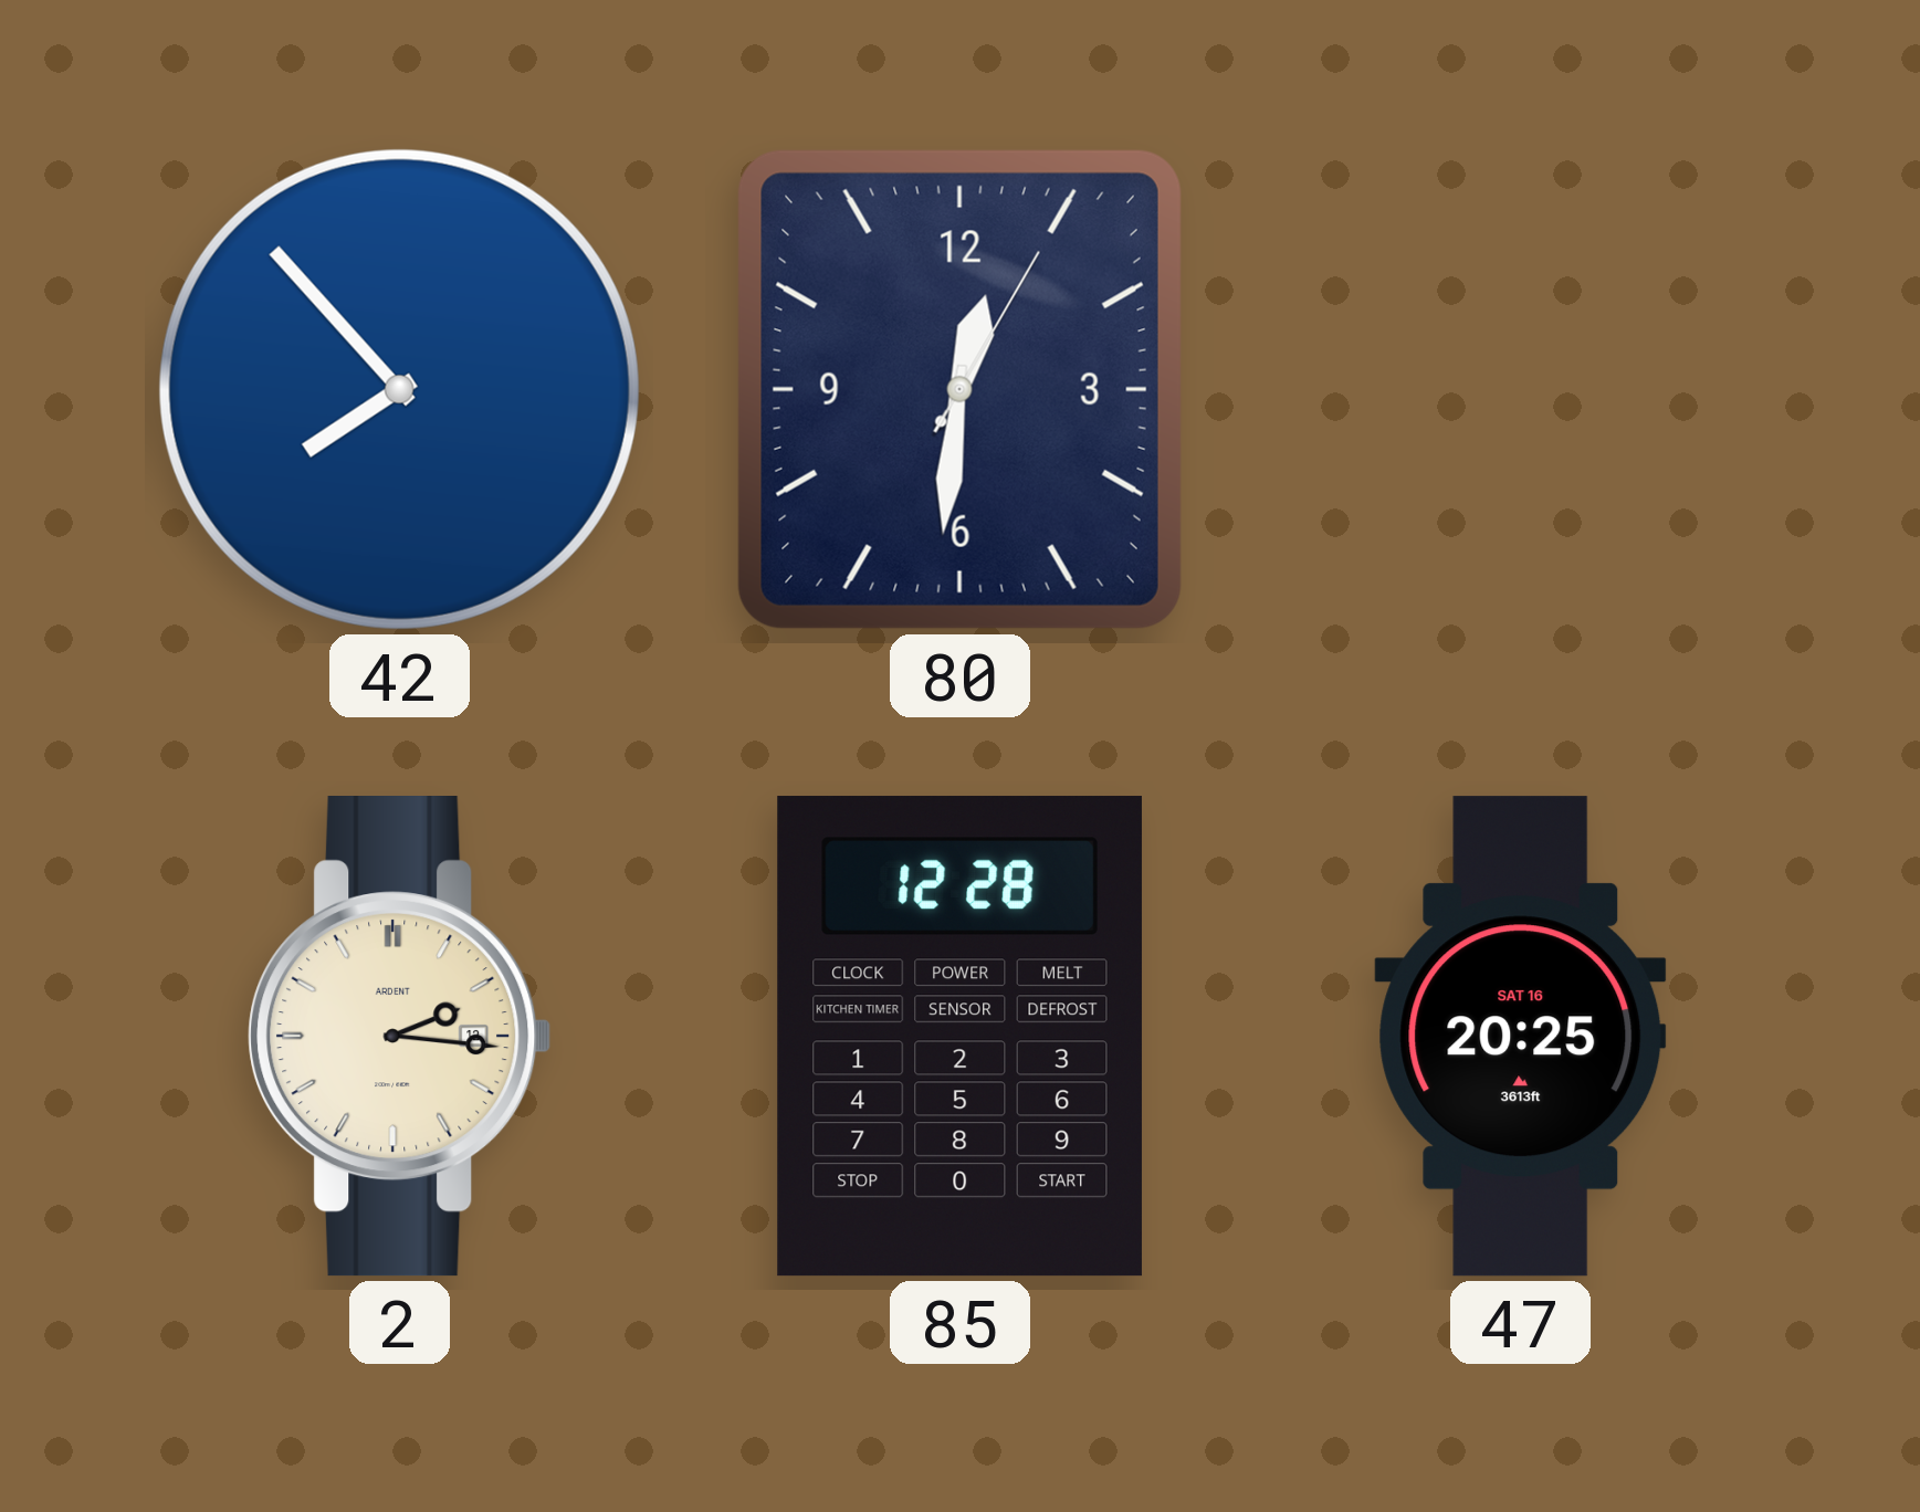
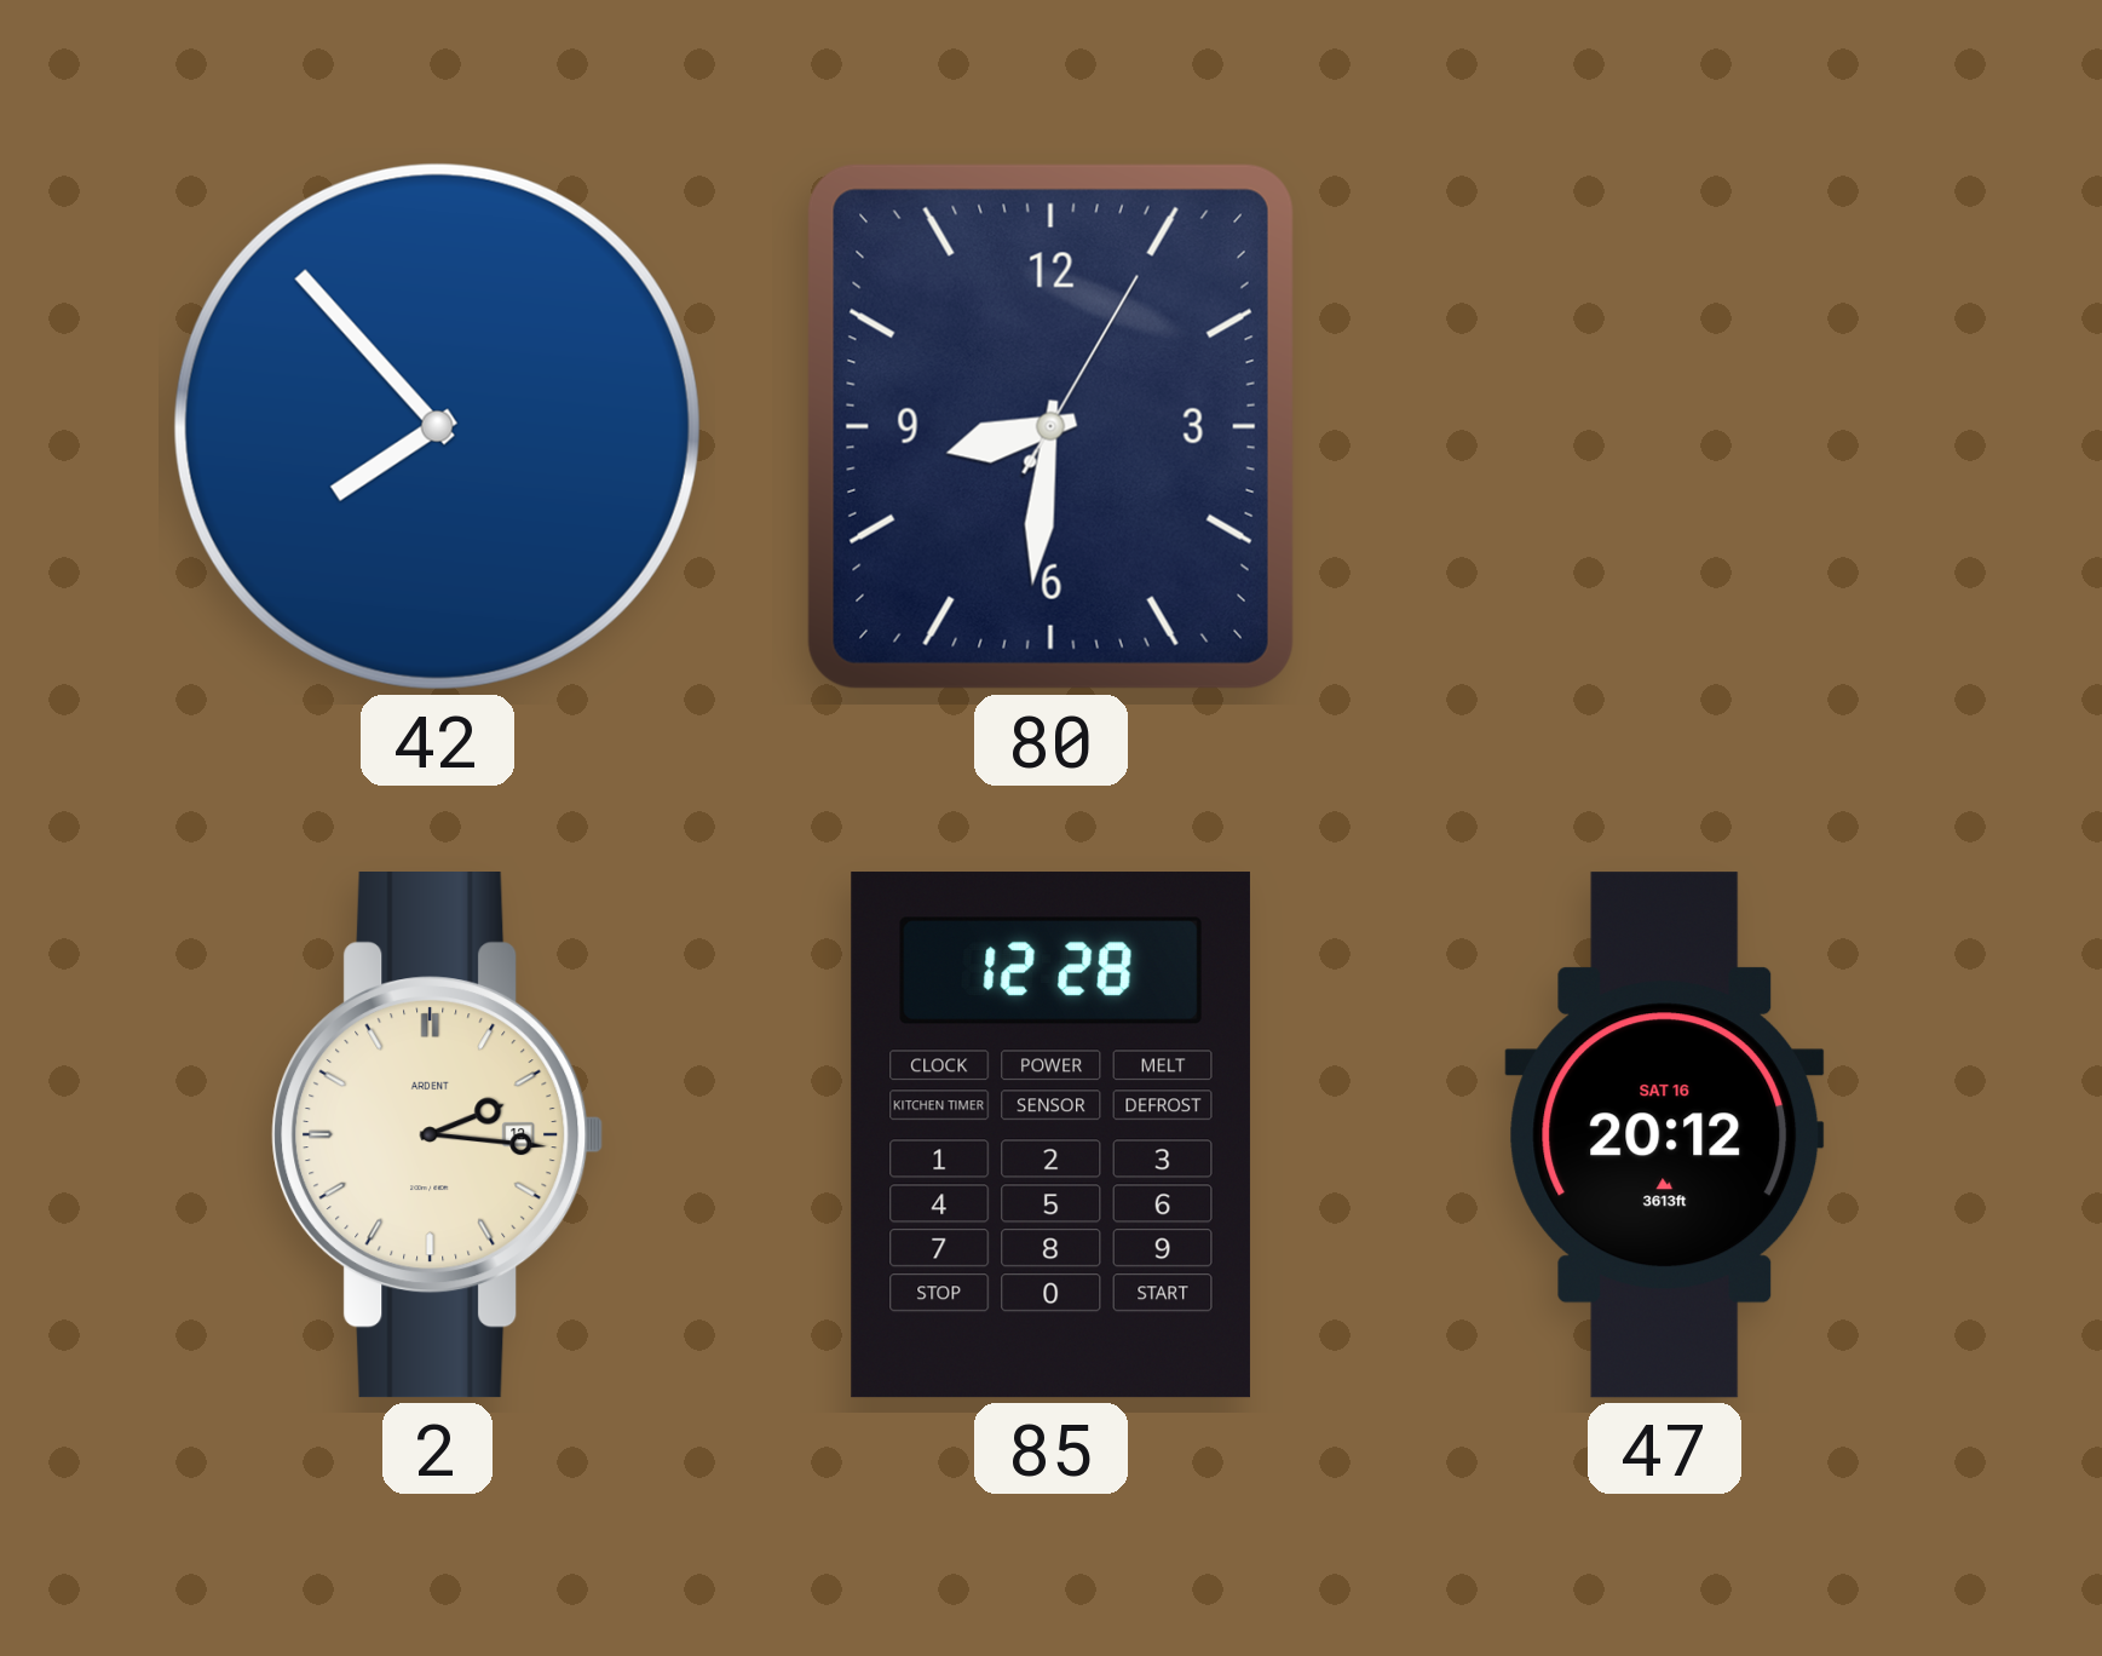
80: 12:31 -> 8:31 (1050, 426)
47: 20:25 -> 20:12 (1665, 1135)
